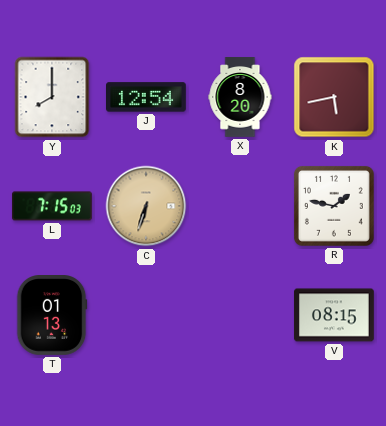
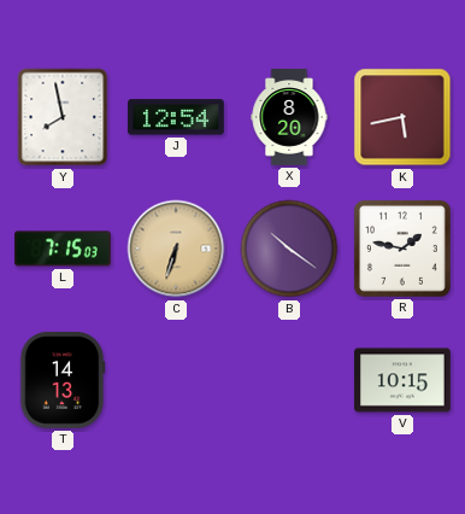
Y: 8:00 -> 7:58 (63, 117)
B: none -> 10:21 (289, 249)
T: 01:13 -> 14:13 (63, 381)
V: 08:15 -> 10:15 (402, 380)
